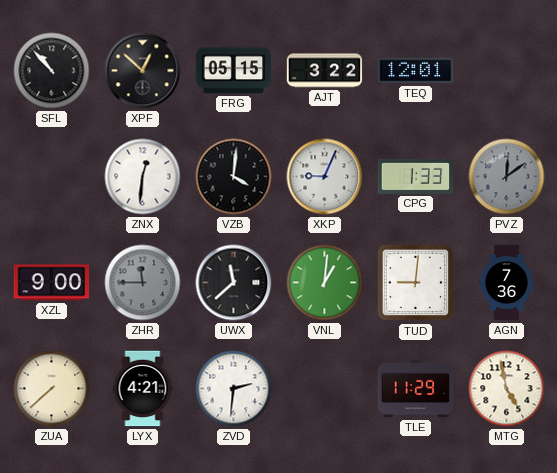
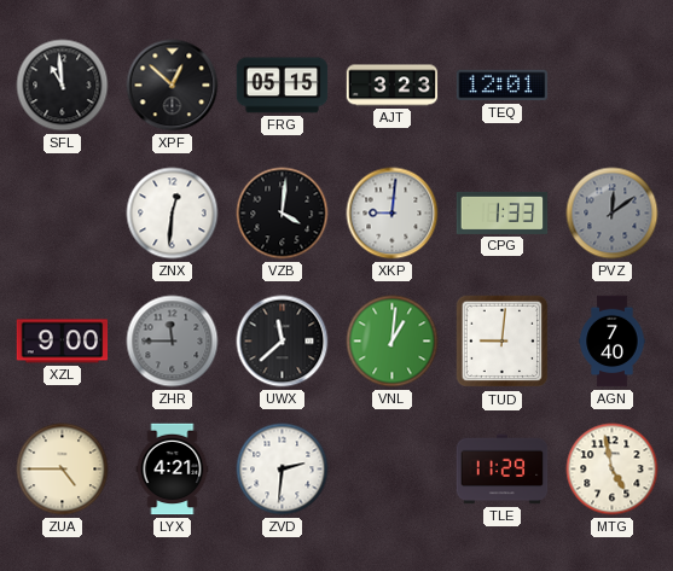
SFL: 10:53 -> 10:59 (63, 86)
AJT: 3:22 -> 3:23 (393, 86)
XKP: 9:04 -> 9:01 (393, 214)
AGN: 7:36 -> 7:40 (613, 342)
ZUA: 7:38 -> 4:45 (63, 470)
